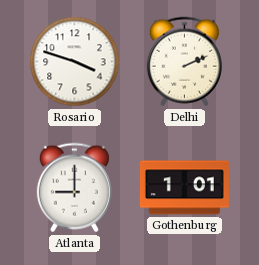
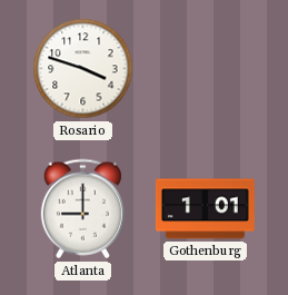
Delhi: 2:11 -> none (184, 62)
